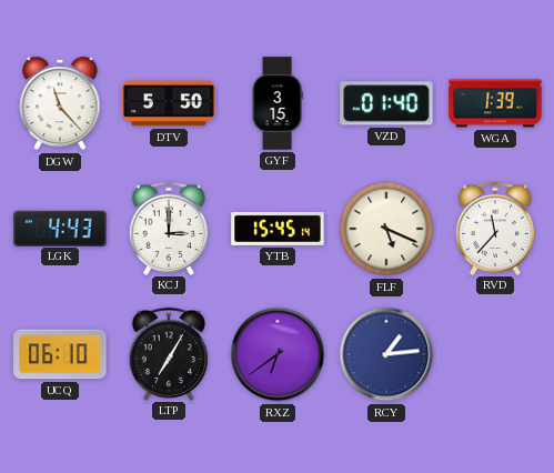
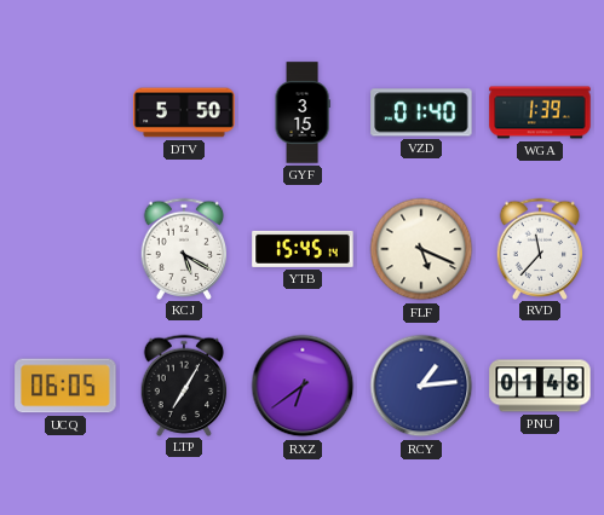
DGW: 11:23 -> none (60, 103)
LGK: 4:43 -> none (60, 228)
KCJ: 3:00 -> 5:20 (184, 248)
UCQ: 06:10 -> 06:05 (65, 386)
PNU: none -> 01:48 (540, 386)
